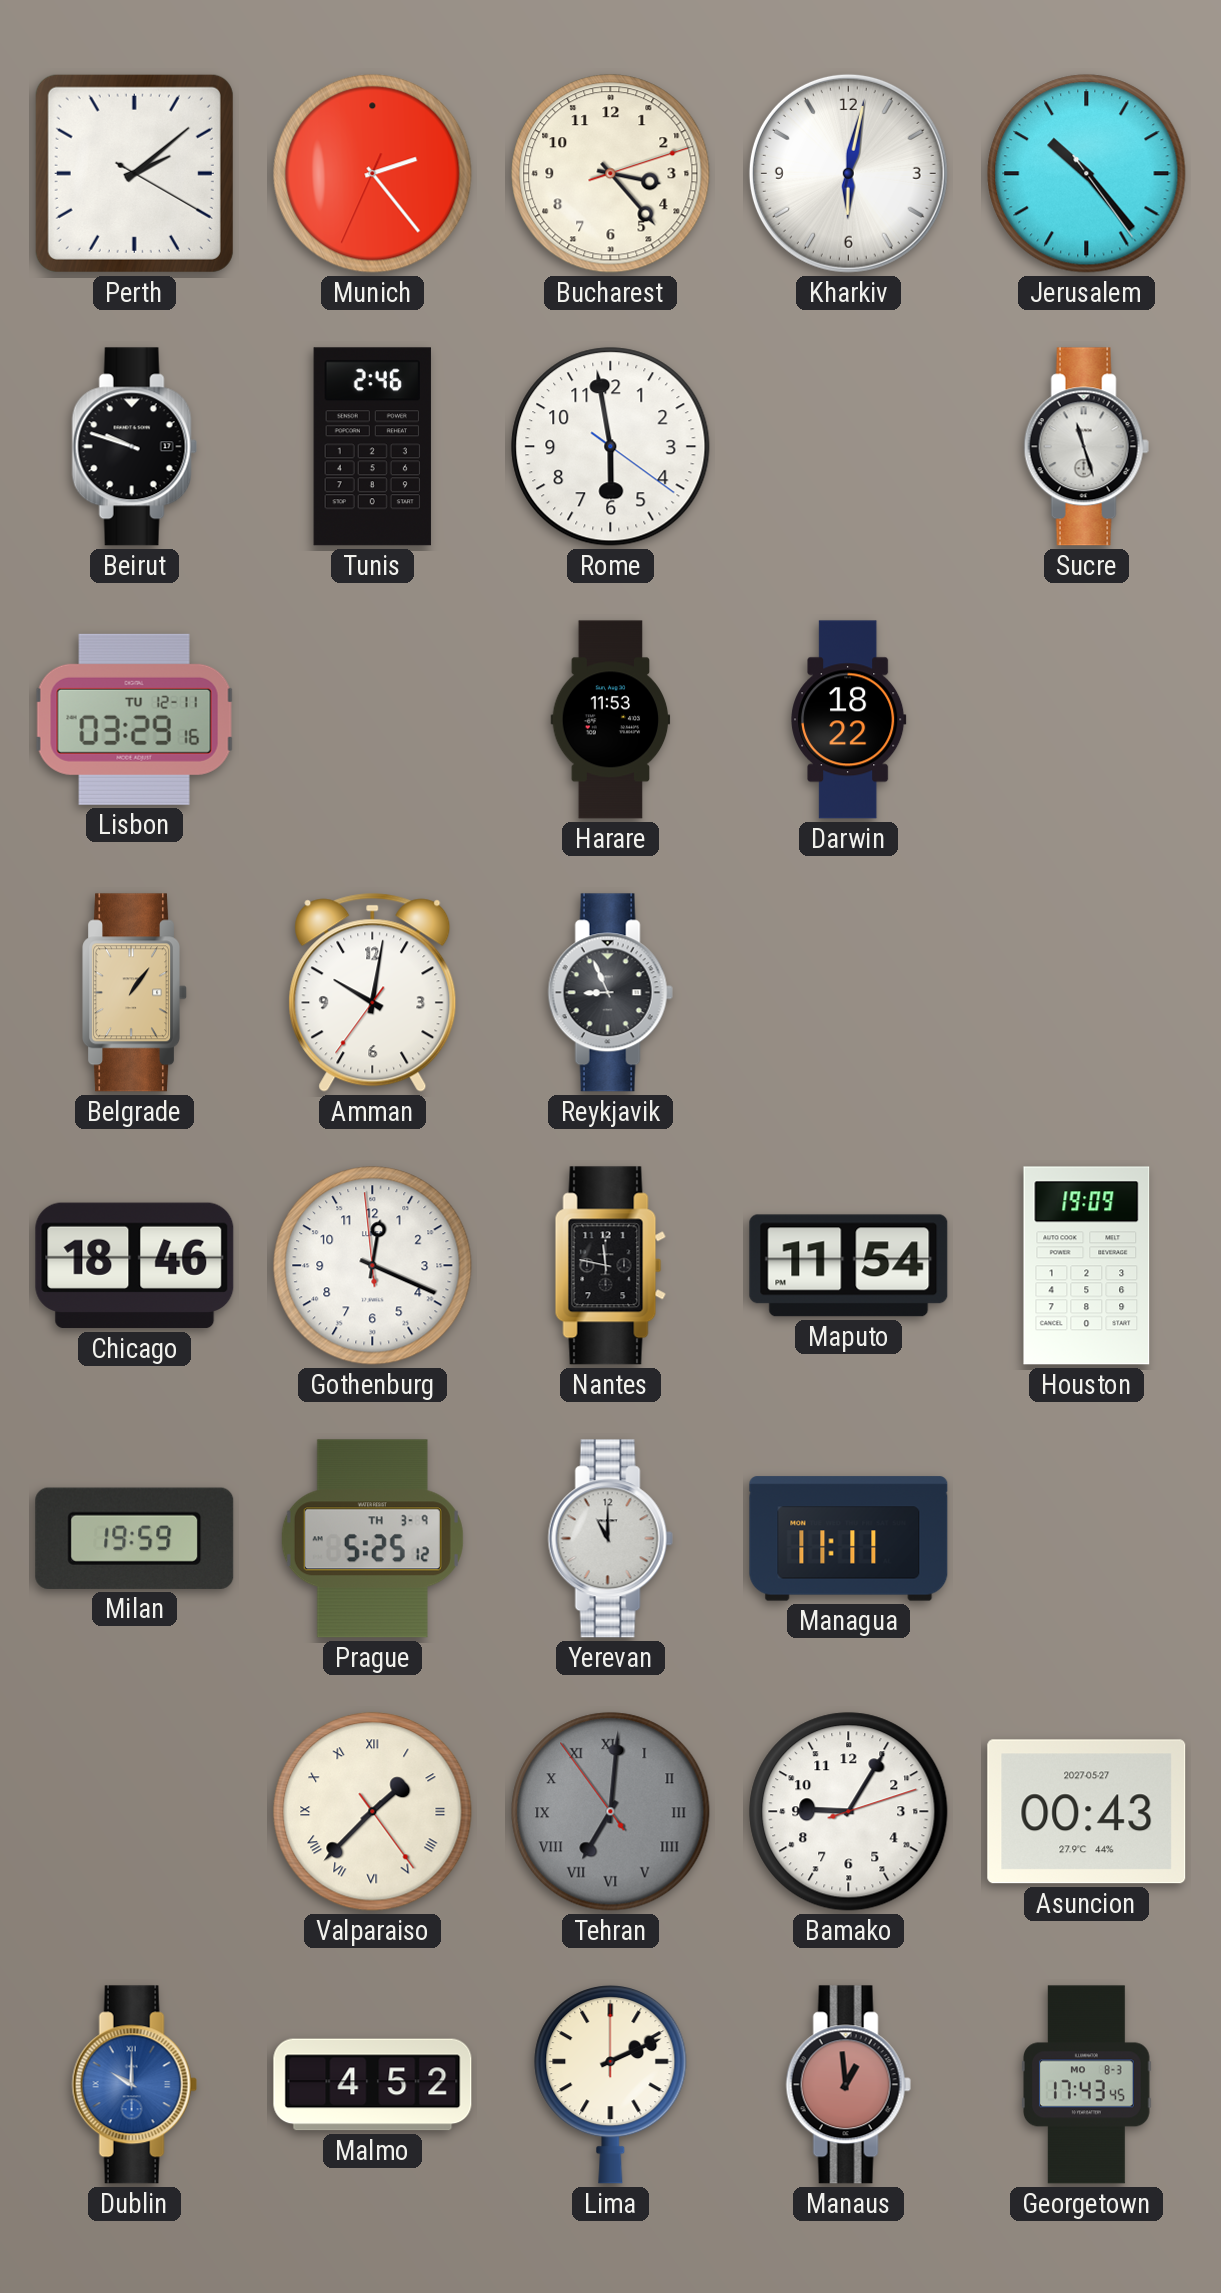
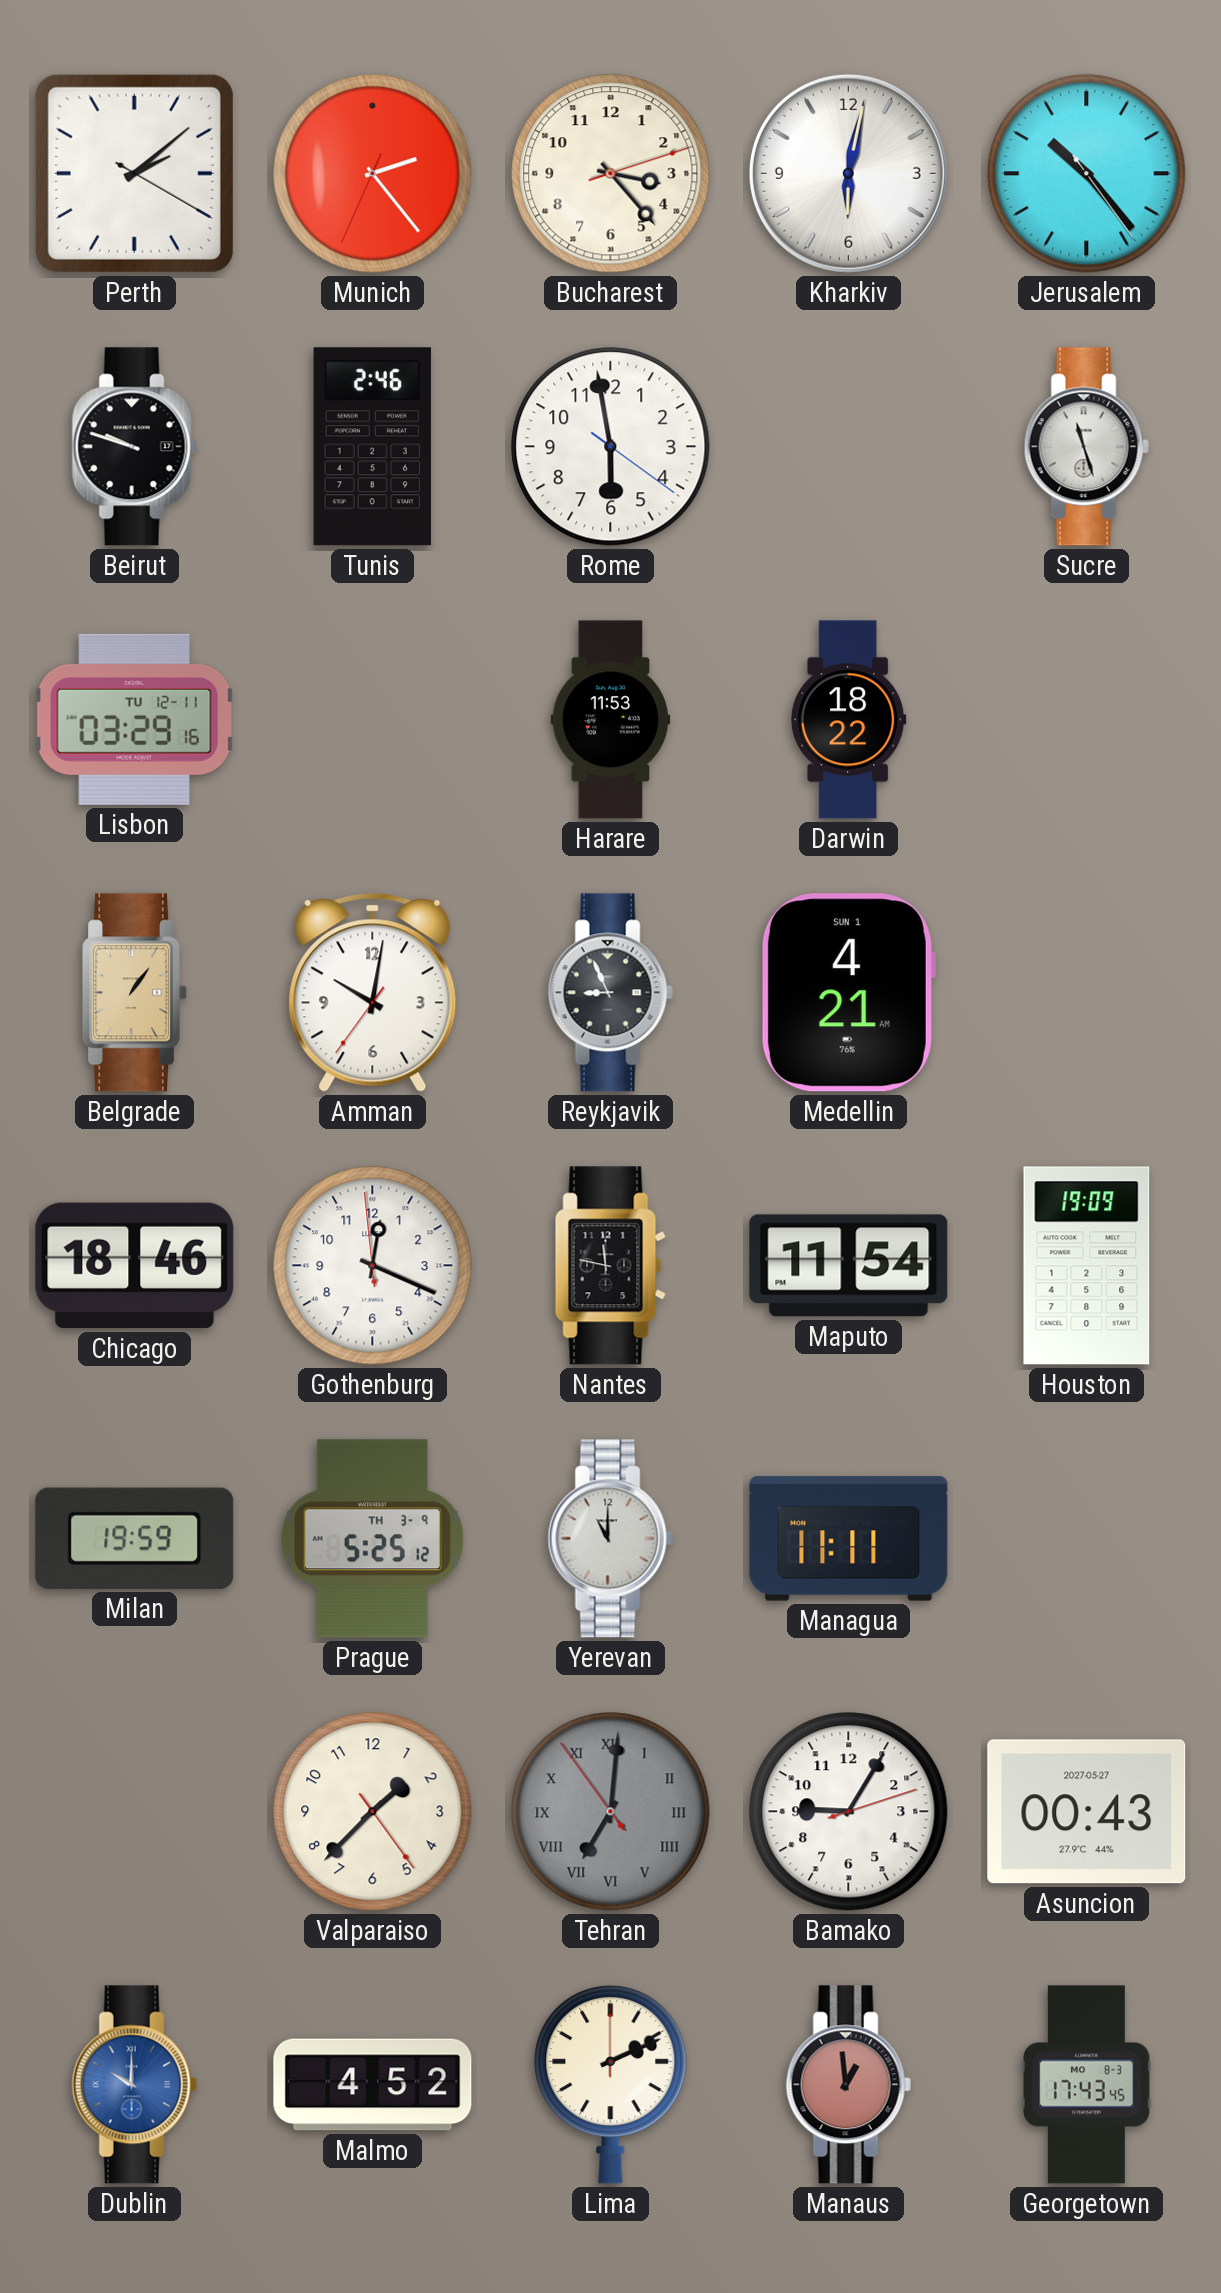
Medellin: none -> 4:21 (848, 993)
Valparaiso numerals: Roman -> Arabic (373, 1812)
